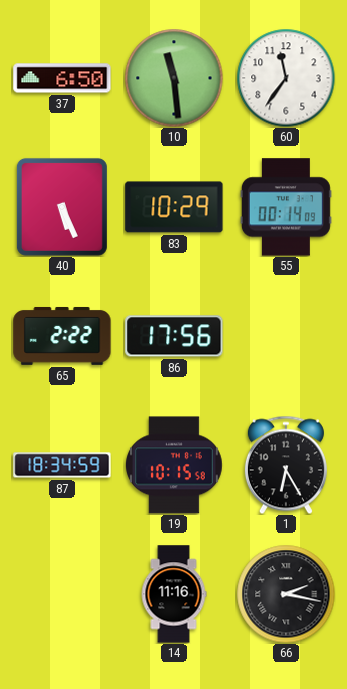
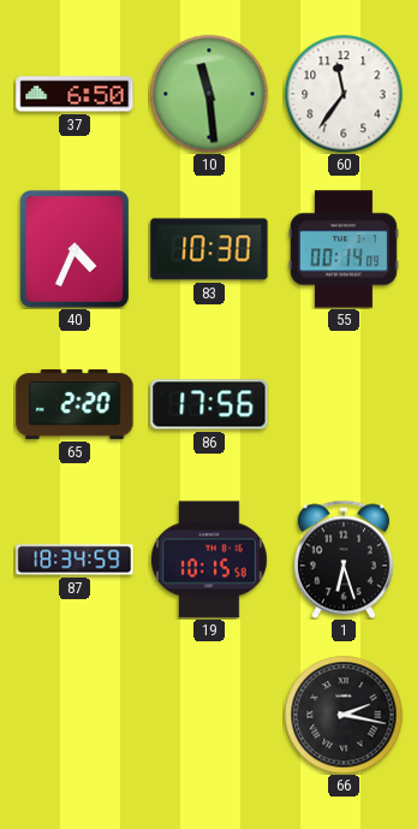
40: 5:26 -> 4:34 (75, 249)
83: 10:29 -> 10:30 (209, 249)
65: 2:22 -> 2:20 (75, 404)
1: 6:25 -> 6:27 (344, 559)
14: 11:16 -> none (174, 594)
